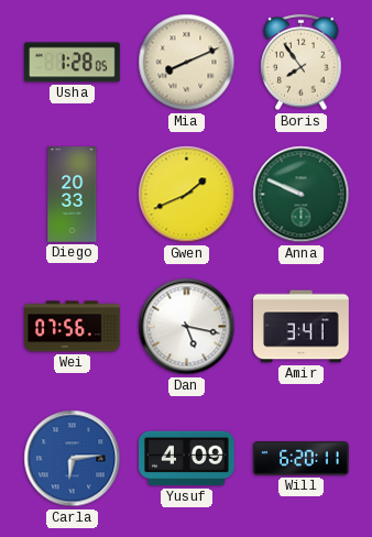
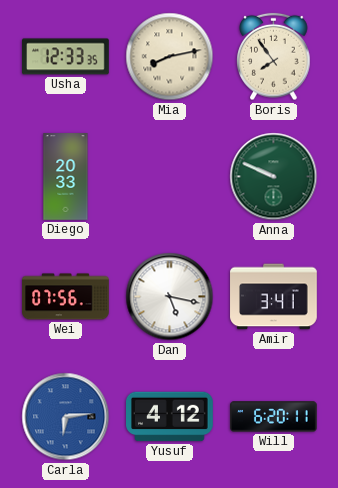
Usha: 1:28 -> 12:33 (66, 57)
Mia: 8:11 -> 8:13 (170, 57)
Gwen: 1:41 -> none (187, 195)
Yusuf: 4:09 -> 4:12 (170, 417)
